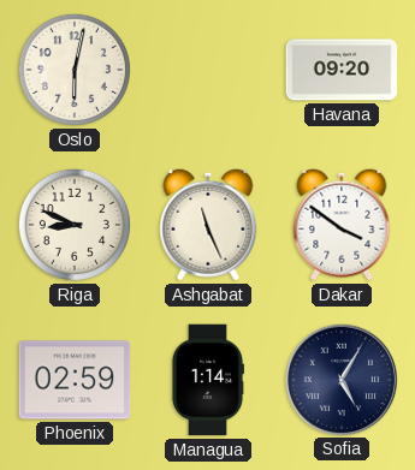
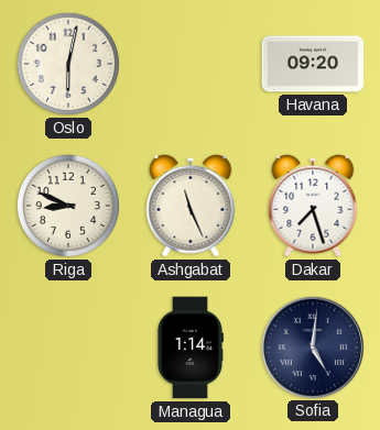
Dakar: 3:51 -> 7:27 (313, 206)
Phoenix: 02:59 -> none (75, 380)
Sofia: 5:05 -> 5:01 (312, 346)
